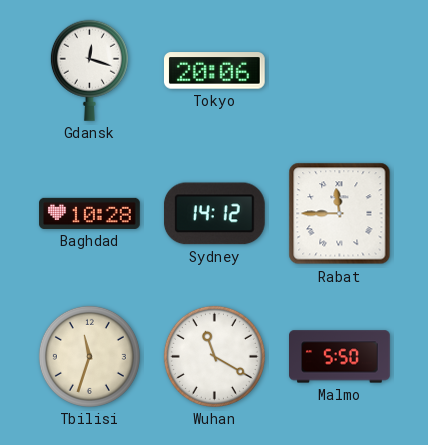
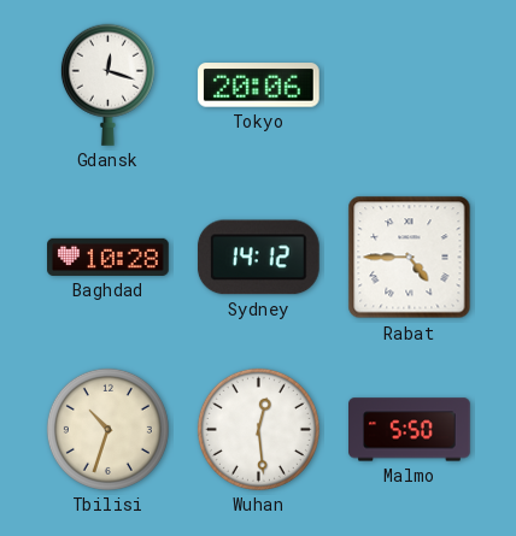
Rabat: 11:45 -> 4:45 (410, 258)
Tbilisi: 11:33 -> 10:33 (107, 429)
Wuhan: 11:20 -> 12:29 (258, 429)
